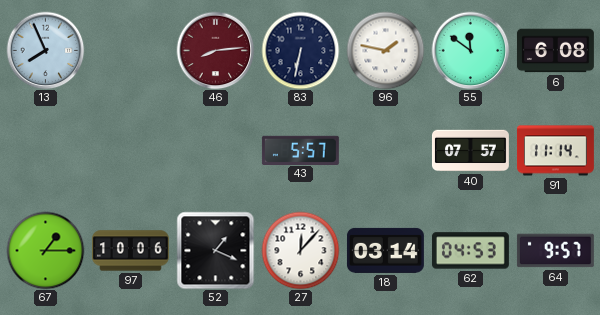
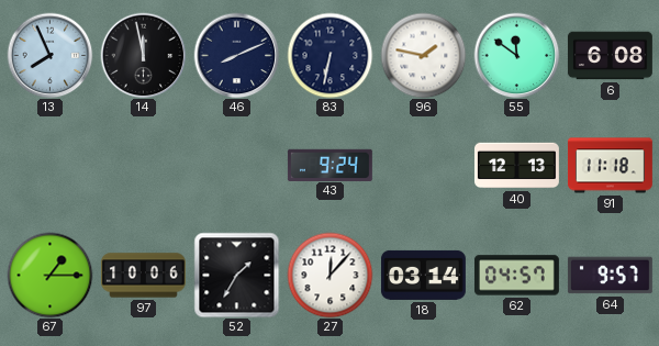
14: none -> 11:58 (143, 55)
46: 8:14 -> 8:11 (236, 55)
46 dial: burgundy -> navy (236, 55)
43: 5:57 -> 9:24 (329, 165)
40: 07:57 -> 12:13 (516, 166)
91: 11:14 -> 11:18 (610, 166)
52: 1:19 -> 1:35 (236, 275)
62: 04:53 -> 04:57 (516, 276)
